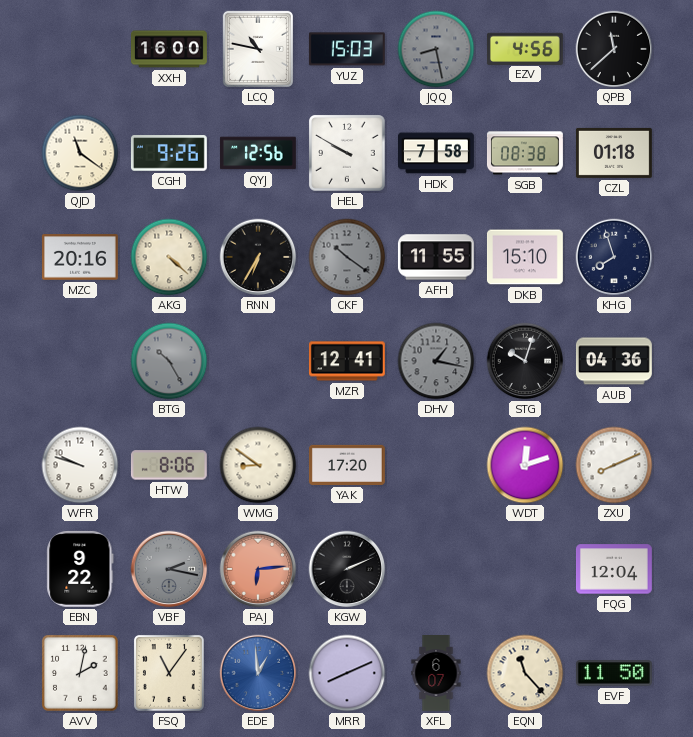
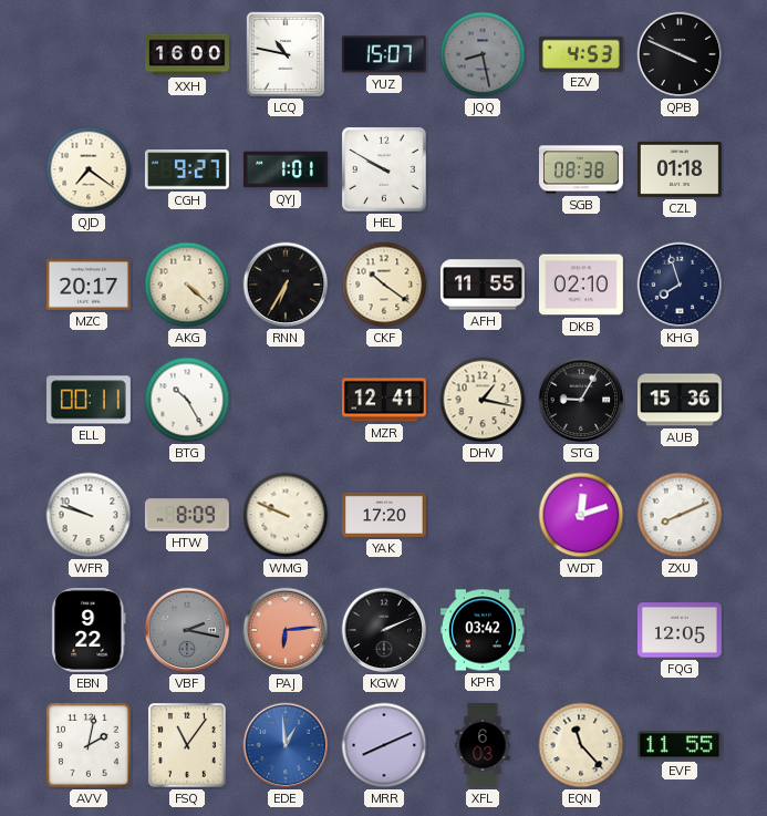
YUZ: 15:03 -> 15:07 (384, 54)
EZV: 4:56 -> 4:53 (581, 53)
QPB: 11:38 -> 3:49 (680, 54)
QJD: 11:21 -> 7:21 (89, 169)
CGH: 9:26 -> 9:27 (187, 169)
QYJ: 12:56 -> 1:01 (286, 169)
HDK: 7:58 -> none (437, 153)
MZC: 20:16 -> 20:17 (89, 285)
CKF dial: grey -> cream (384, 285)
DKB: 15:10 -> 02:10 (581, 285)
ELL: none -> 00:11 (89, 400)
BTG dial: grey -> white (187, 400)
DHV dial: grey -> cream (483, 400)
STG: 10:03 -> 9:05 (581, 400)
AUB: 04:36 -> 15:36 (680, 400)
HTW: 8:06 -> 8:09 (187, 515)
WMG: 8:51 -> 9:49 (286, 515)
KPR: none -> 03:42 (483, 630)
FQG: 12:04 -> 12:05 (680, 630)
XFL: 6:07 -> 6:03 (483, 746)
EVF: 11:50 -> 11:55 (680, 745)
